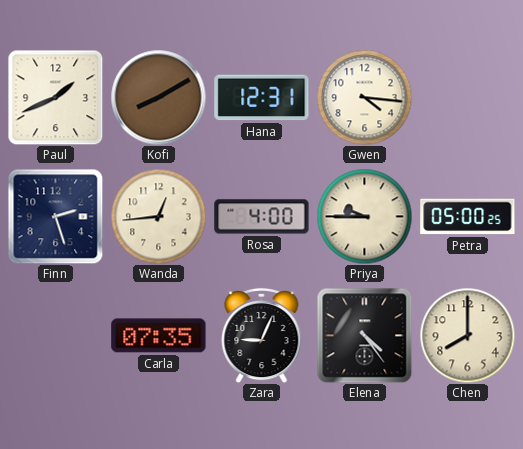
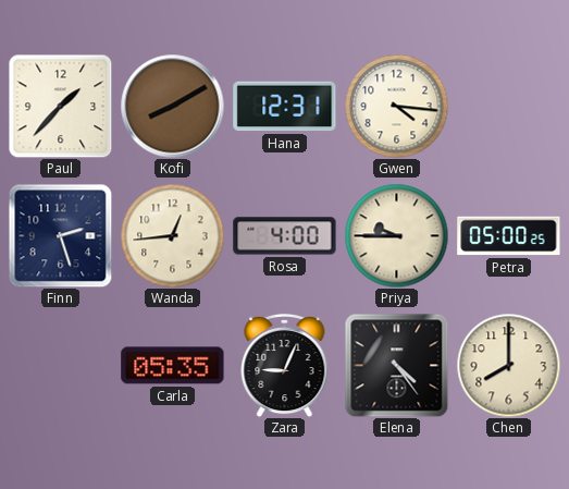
Paul: 1:41 -> 1:37 (60, 106)
Carla: 07:35 -> 05:35 (173, 366)
